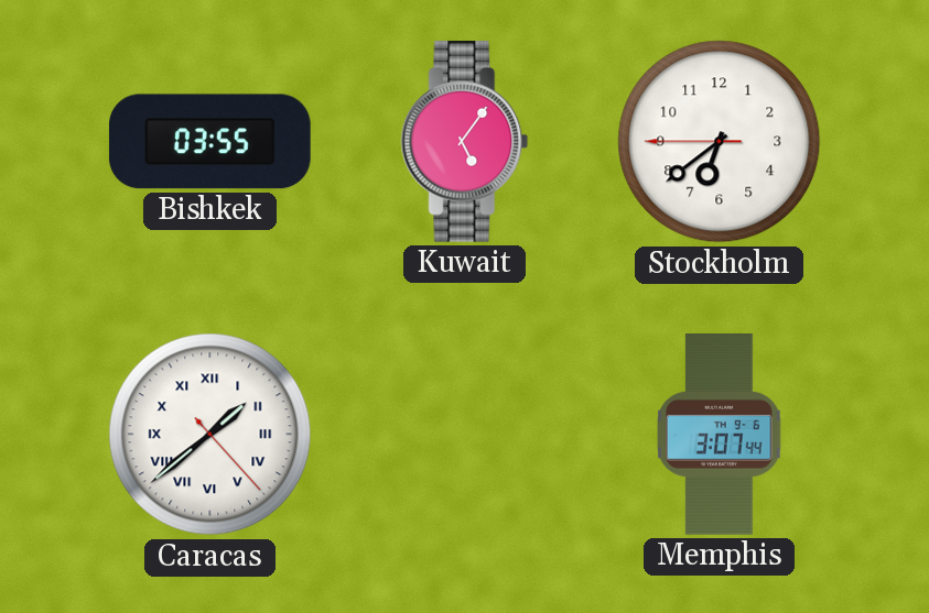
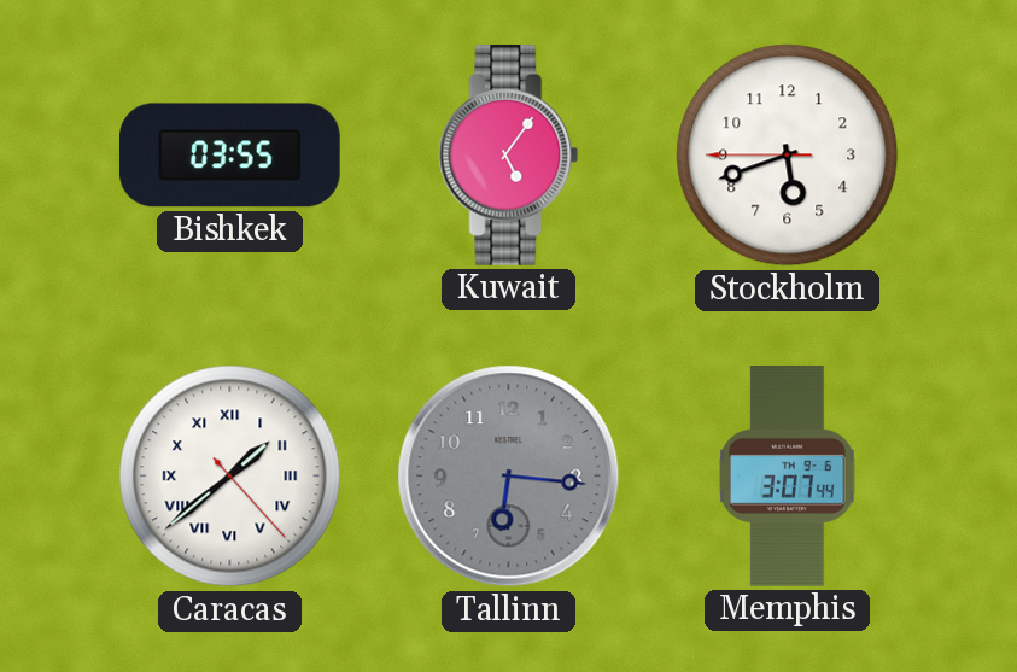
Stockholm: 6:38 -> 5:41 (788, 156)
Tallinn: none -> 6:16 (509, 477)
